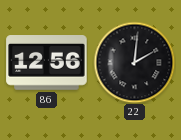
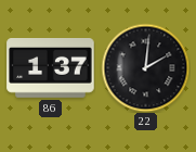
86: 12:56 -> 1:37 (51, 68)
